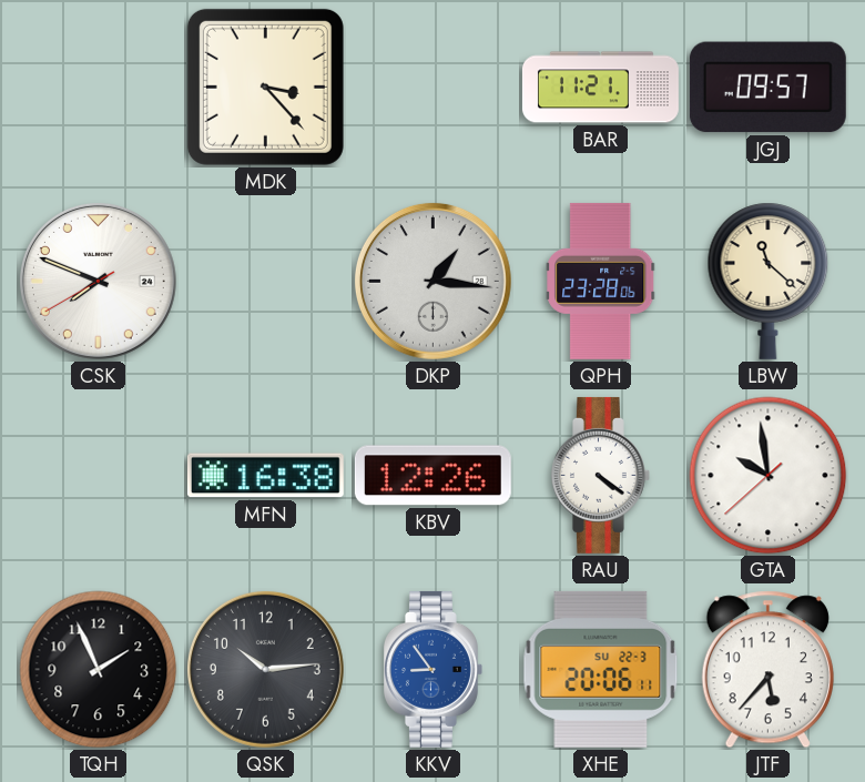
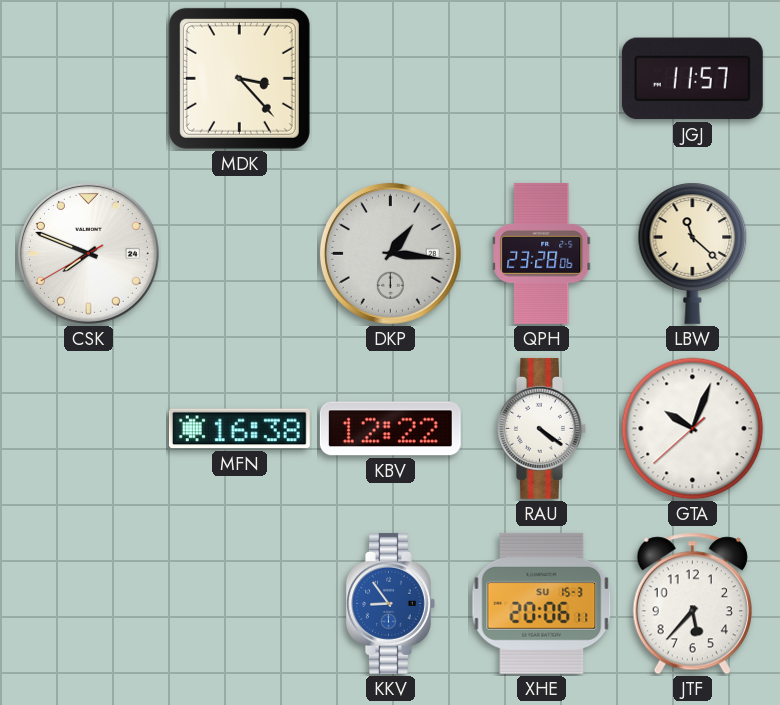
BAR: 11:21 -> none (600, 88)
JGJ: 09:57 -> 11:57 (692, 79)
KBV: 12:26 -> 12:22 (390, 429)
GTA: 9:58 -> 10:03 (693, 429)
TQH: 1:56 -> none (99, 670)
QSK: 10:14 -> none (265, 669)
XHE date: SU 22-3 -> SU 15-3 (542, 603)
